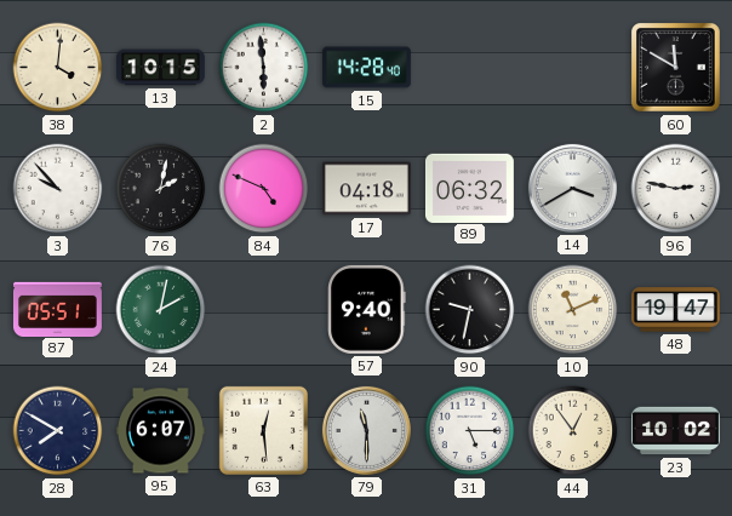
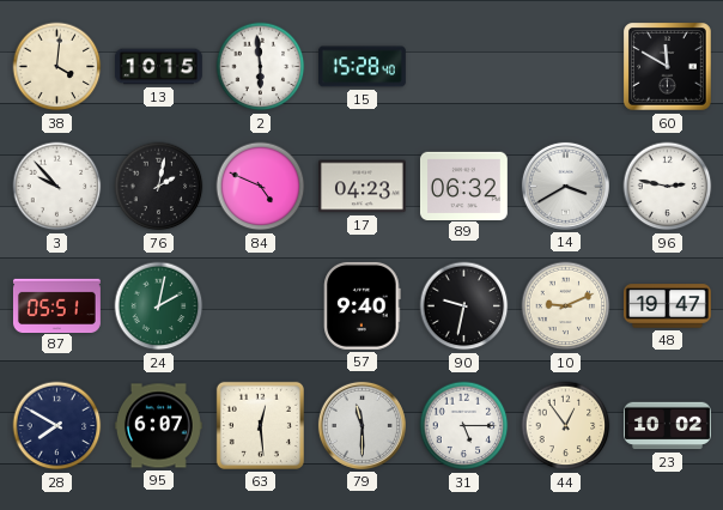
15: 14:28 -> 15:28 (361, 67)
17: 04:18 -> 04:23 (361, 187)
10: 11:11 -> 9:11 (566, 306)
